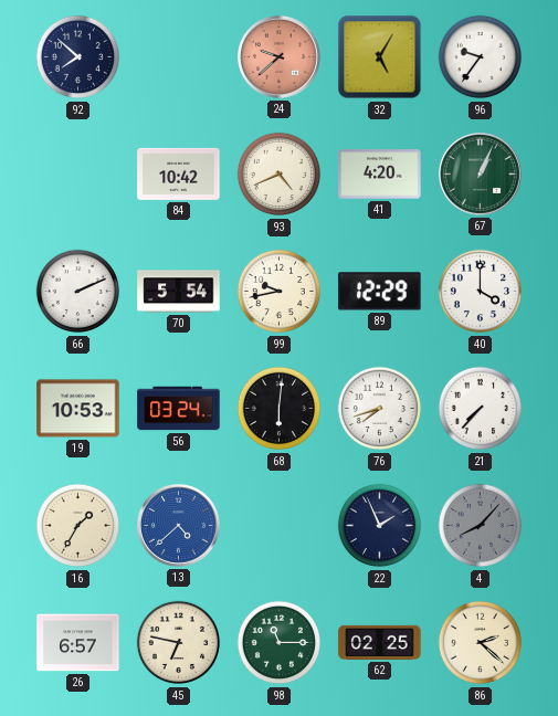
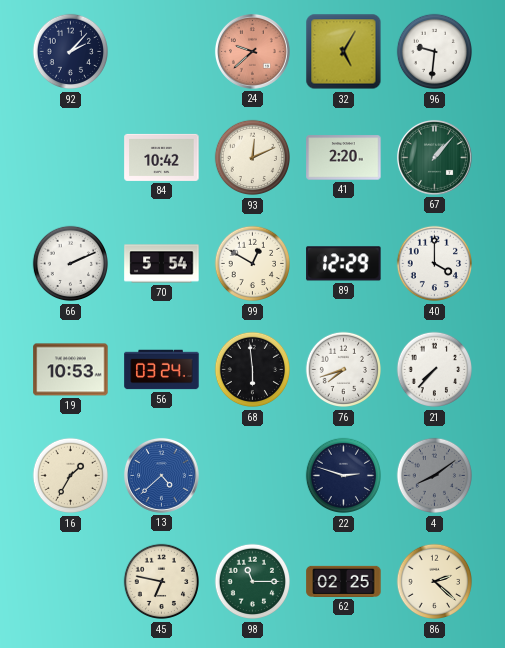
92: 7:52 -> 2:07 (71, 52)
96: 9:36 -> 9:31 (435, 52)
93: 4:41 -> 12:11 (253, 158)
41: 4:20 -> 2:20 (344, 158)
67: 1:04 -> 1:07 (434, 157)
99: 9:43 -> 12:50 (253, 264)
68: 6:01 -> 5:59 (253, 370)
22: 1:56 -> 2:48 (344, 476)
4: 8:07 -> 8:09 (435, 476)
26: 6:57 -> none (78, 643)
